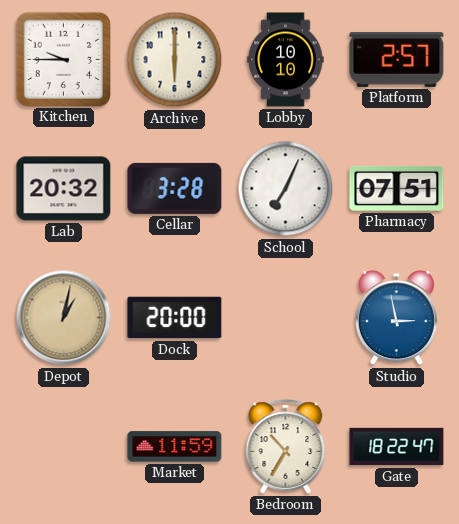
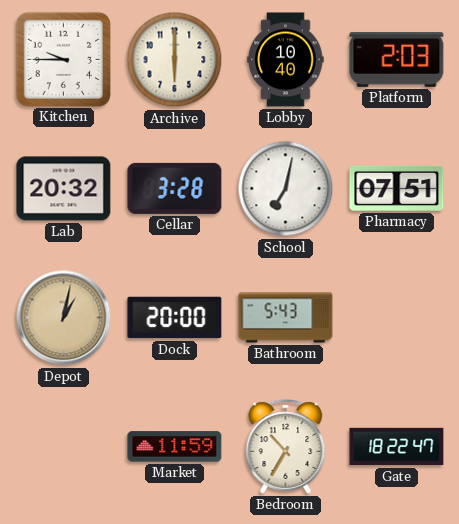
Lobby: 10:10 -> 10:40 (286, 60)
Platform: 2:57 -> 2:03 (397, 59)
School: 7:04 -> 7:02 (286, 189)
Bathroom: none -> 5:43 (286, 318)
Studio: 2:58 -> none (396, 318)
